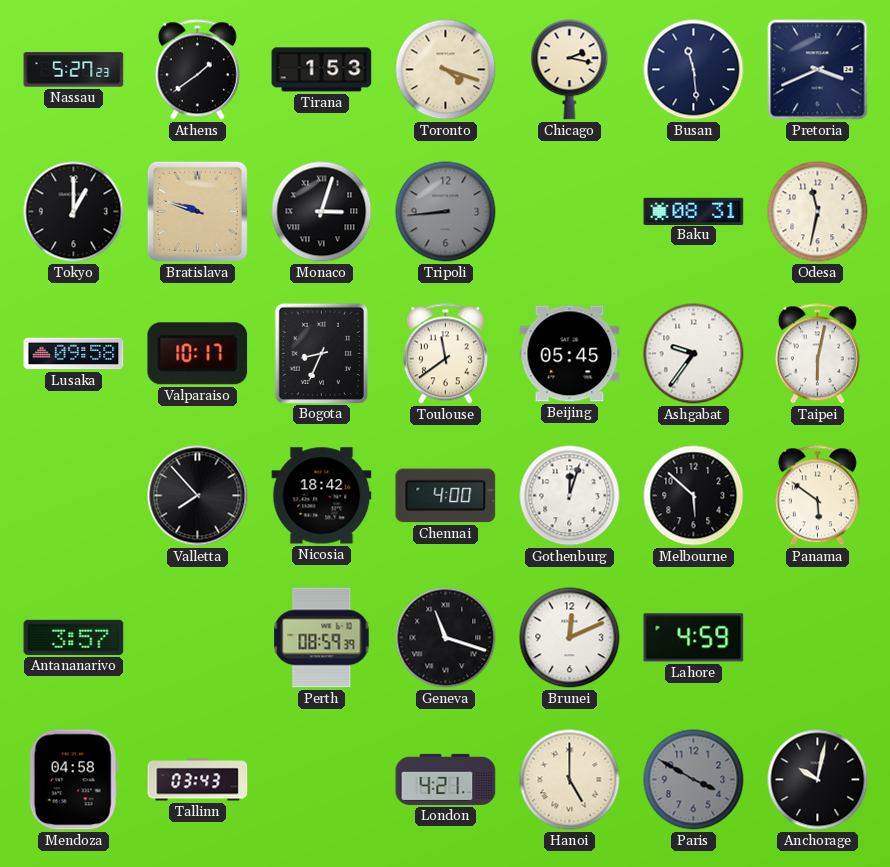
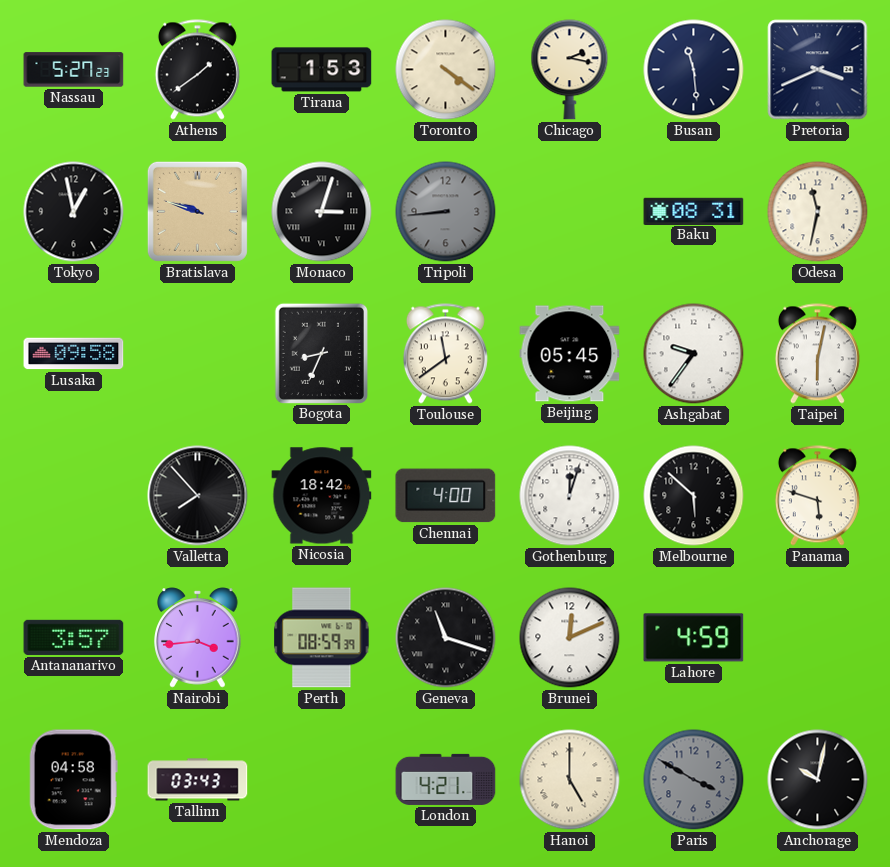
Toronto: 4:18 -> 4:21 (446, 70)
Tokyo: 1:00 -> 12:58 (74, 212)
Valparaiso: 10:17 -> none (198, 354)
Panama: 5:51 -> 5:48 (817, 496)
Nairobi: none -> 3:44 (198, 638)
